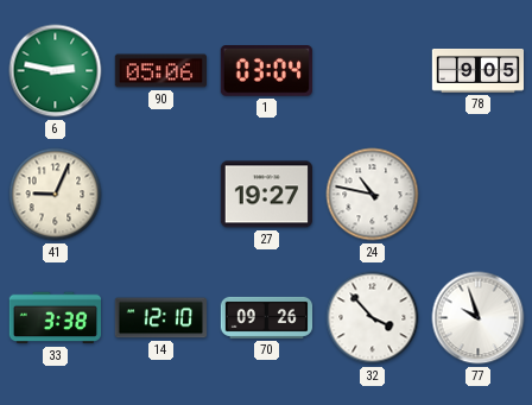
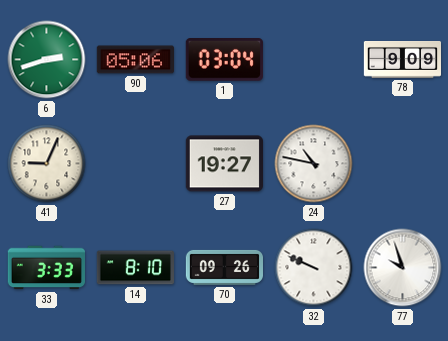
6: 2:47 -> 2:42 (47, 60)
78: 9:05 -> 9:09 (403, 60)
33: 3:38 -> 3:33 (46, 268)
14: 12:10 -> 8:10 (135, 268)
32: 3:53 -> 9:49 (314, 268)
